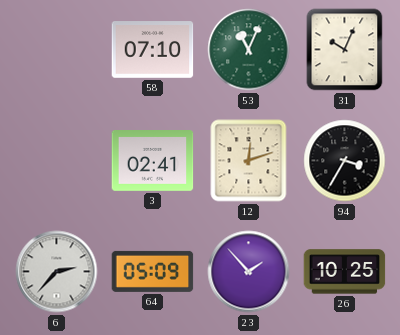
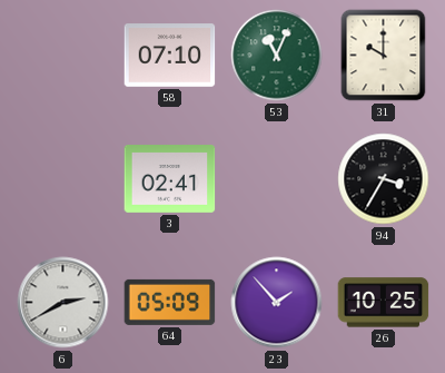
31: 10:04 -> 10:00 (384, 56)
12: 12:12 -> none (249, 161)
6: 2:37 -> 2:40 (63, 303)
